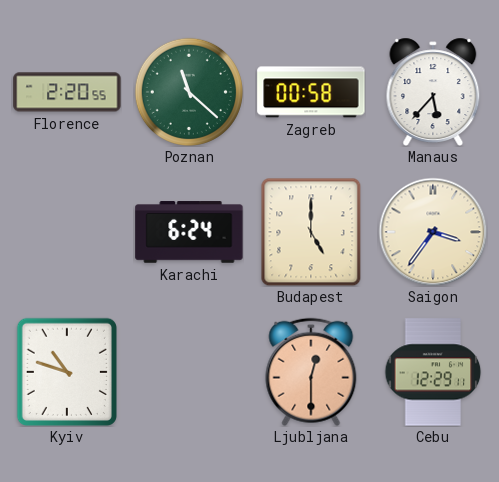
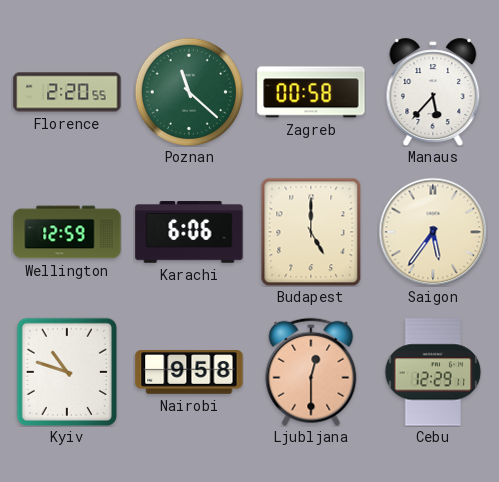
Wellington: none -> 12:59 (67, 232)
Karachi: 6:24 -> 6:06 (189, 232)
Saigon: 3:36 -> 5:36 (433, 232)
Nairobi: none -> 9:58 (189, 373)
